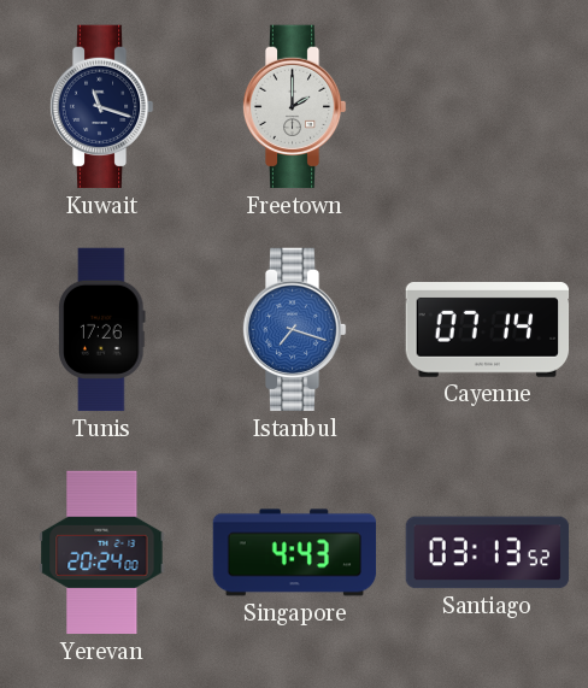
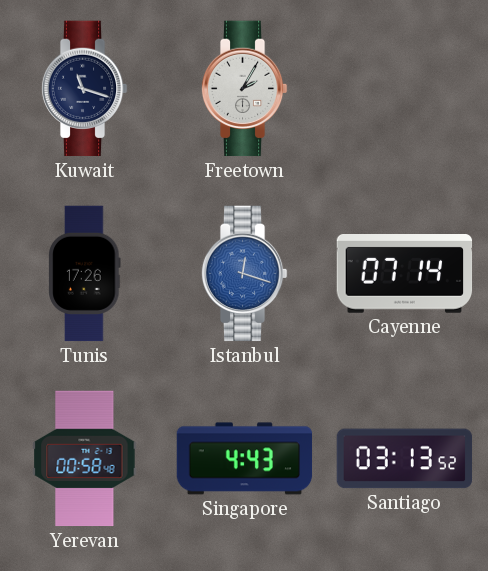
Freetown: 2:00 -> 2:05 (244, 89)
Istanbul: 7:18 -> 12:18 (244, 274)
Yerevan: 20:24 -> 00:58 (85, 459)
